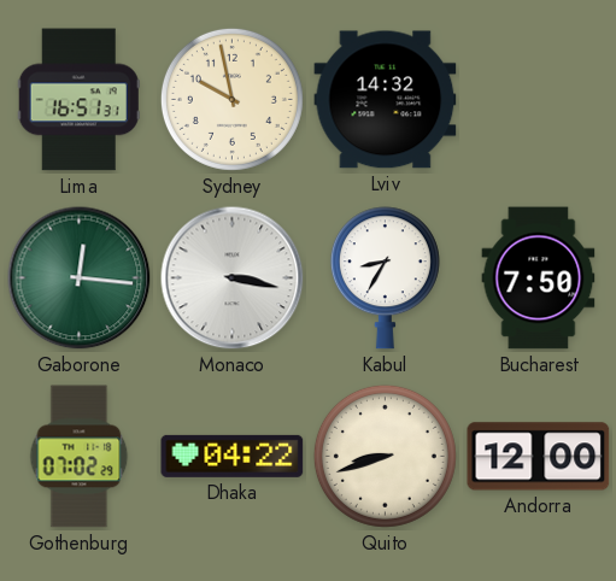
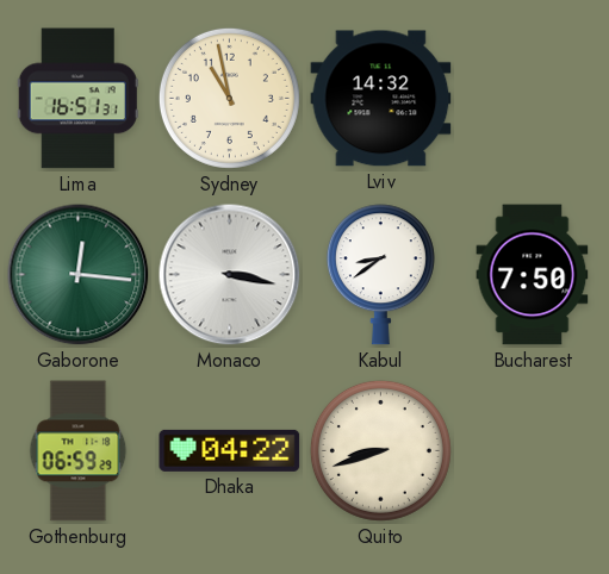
Sydney: 9:58 -> 10:58 (229, 98)
Kabul: 8:35 -> 8:39 (380, 275)
Gothenburg: 07:02 -> 06:59 (79, 451)
Andorra: 12:00 -> none (539, 457)
